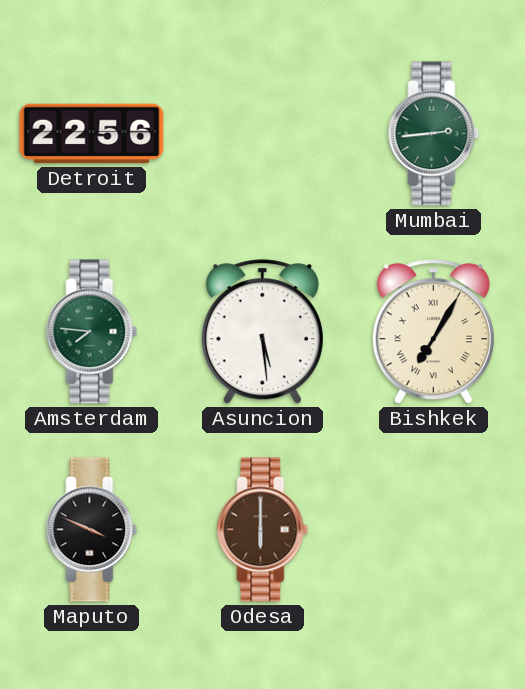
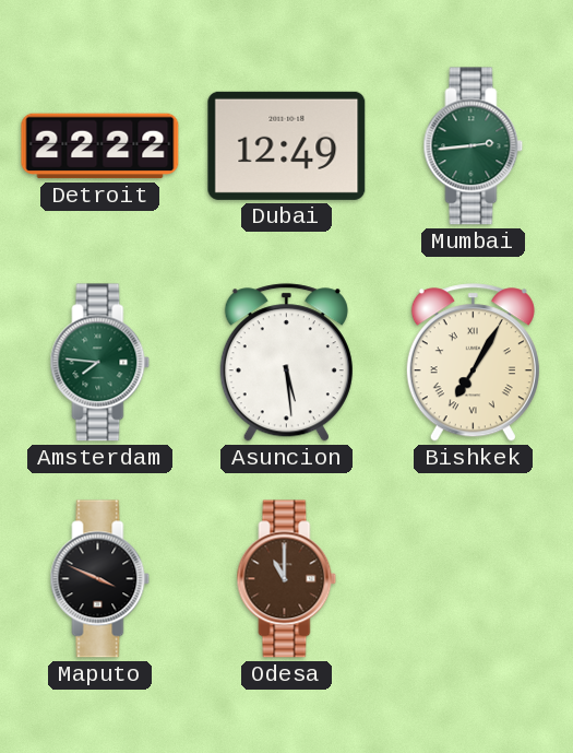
Detroit: 22:56 -> 22:22 (100, 146)
Dubai: none -> 12:49 (287, 145)
Odesa: 6:00 -> 11:00 (287, 579)
